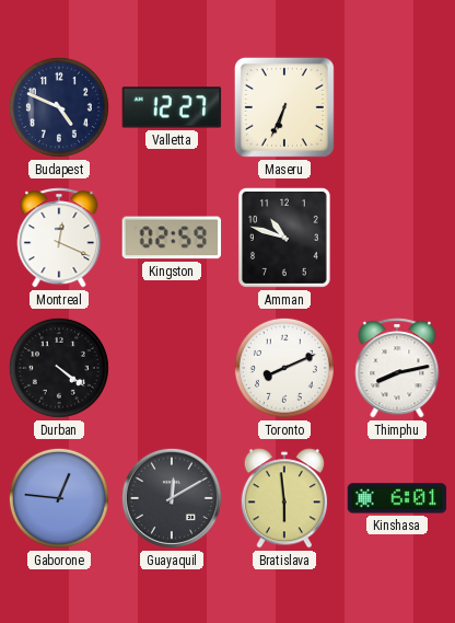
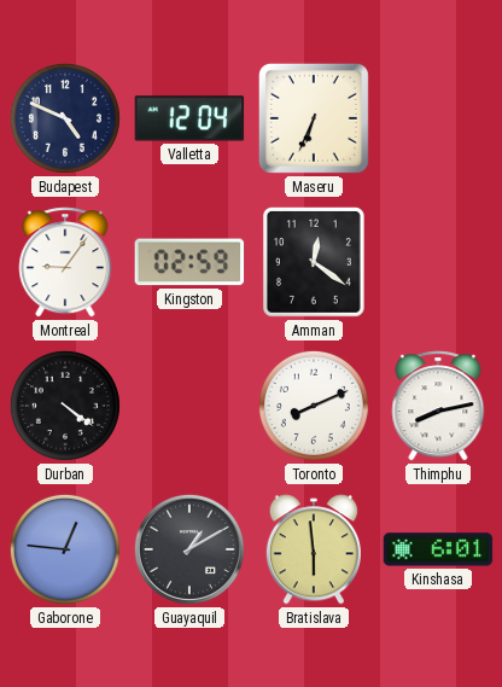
Valletta: 12:27 -> 12:04 (189, 118)
Montreal: 12:19 -> 9:06 (65, 262)
Amman: 10:48 -> 12:21 (314, 263)
Guayaquil: 12:10 -> 1:10 (189, 549)
